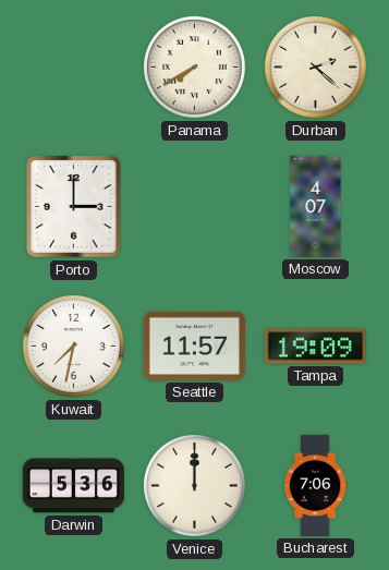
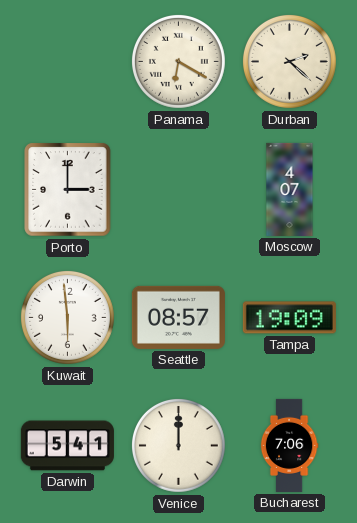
Panama: 7:40 -> 6:20 (178, 61)
Kuwait: 7:32 -> 5:59 (67, 317)
Seattle: 11:57 -> 08:57 (178, 317)
Darwin: 5:36 -> 5:41 (67, 446)
